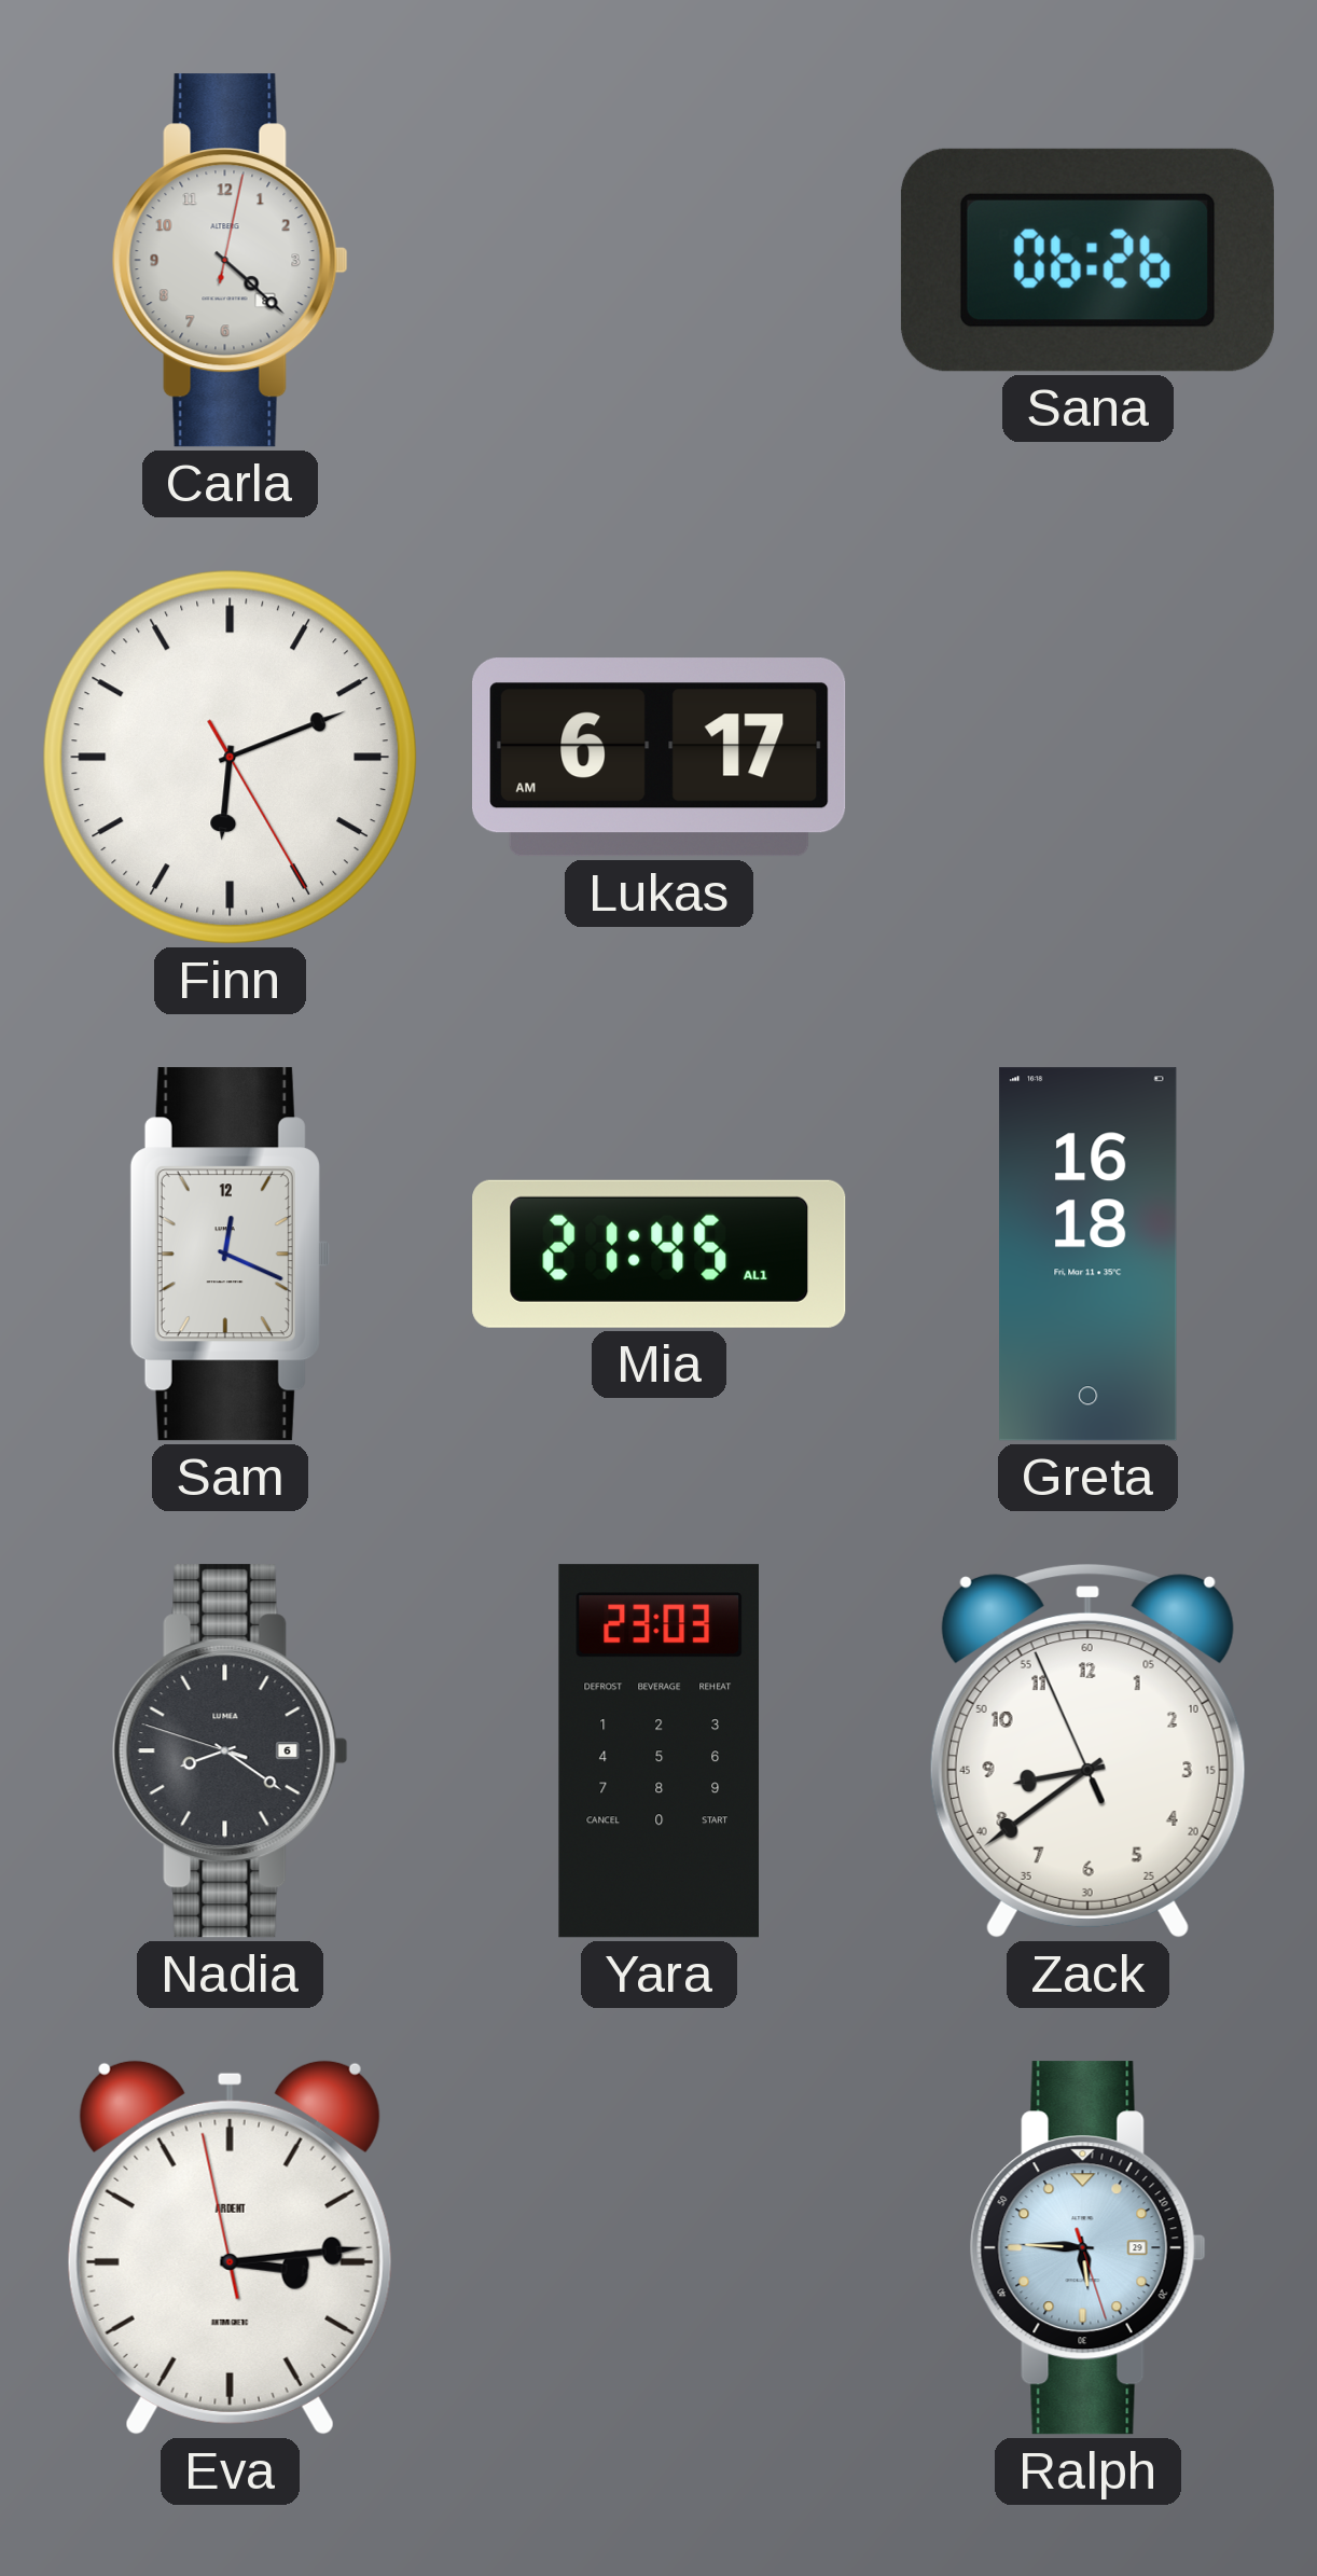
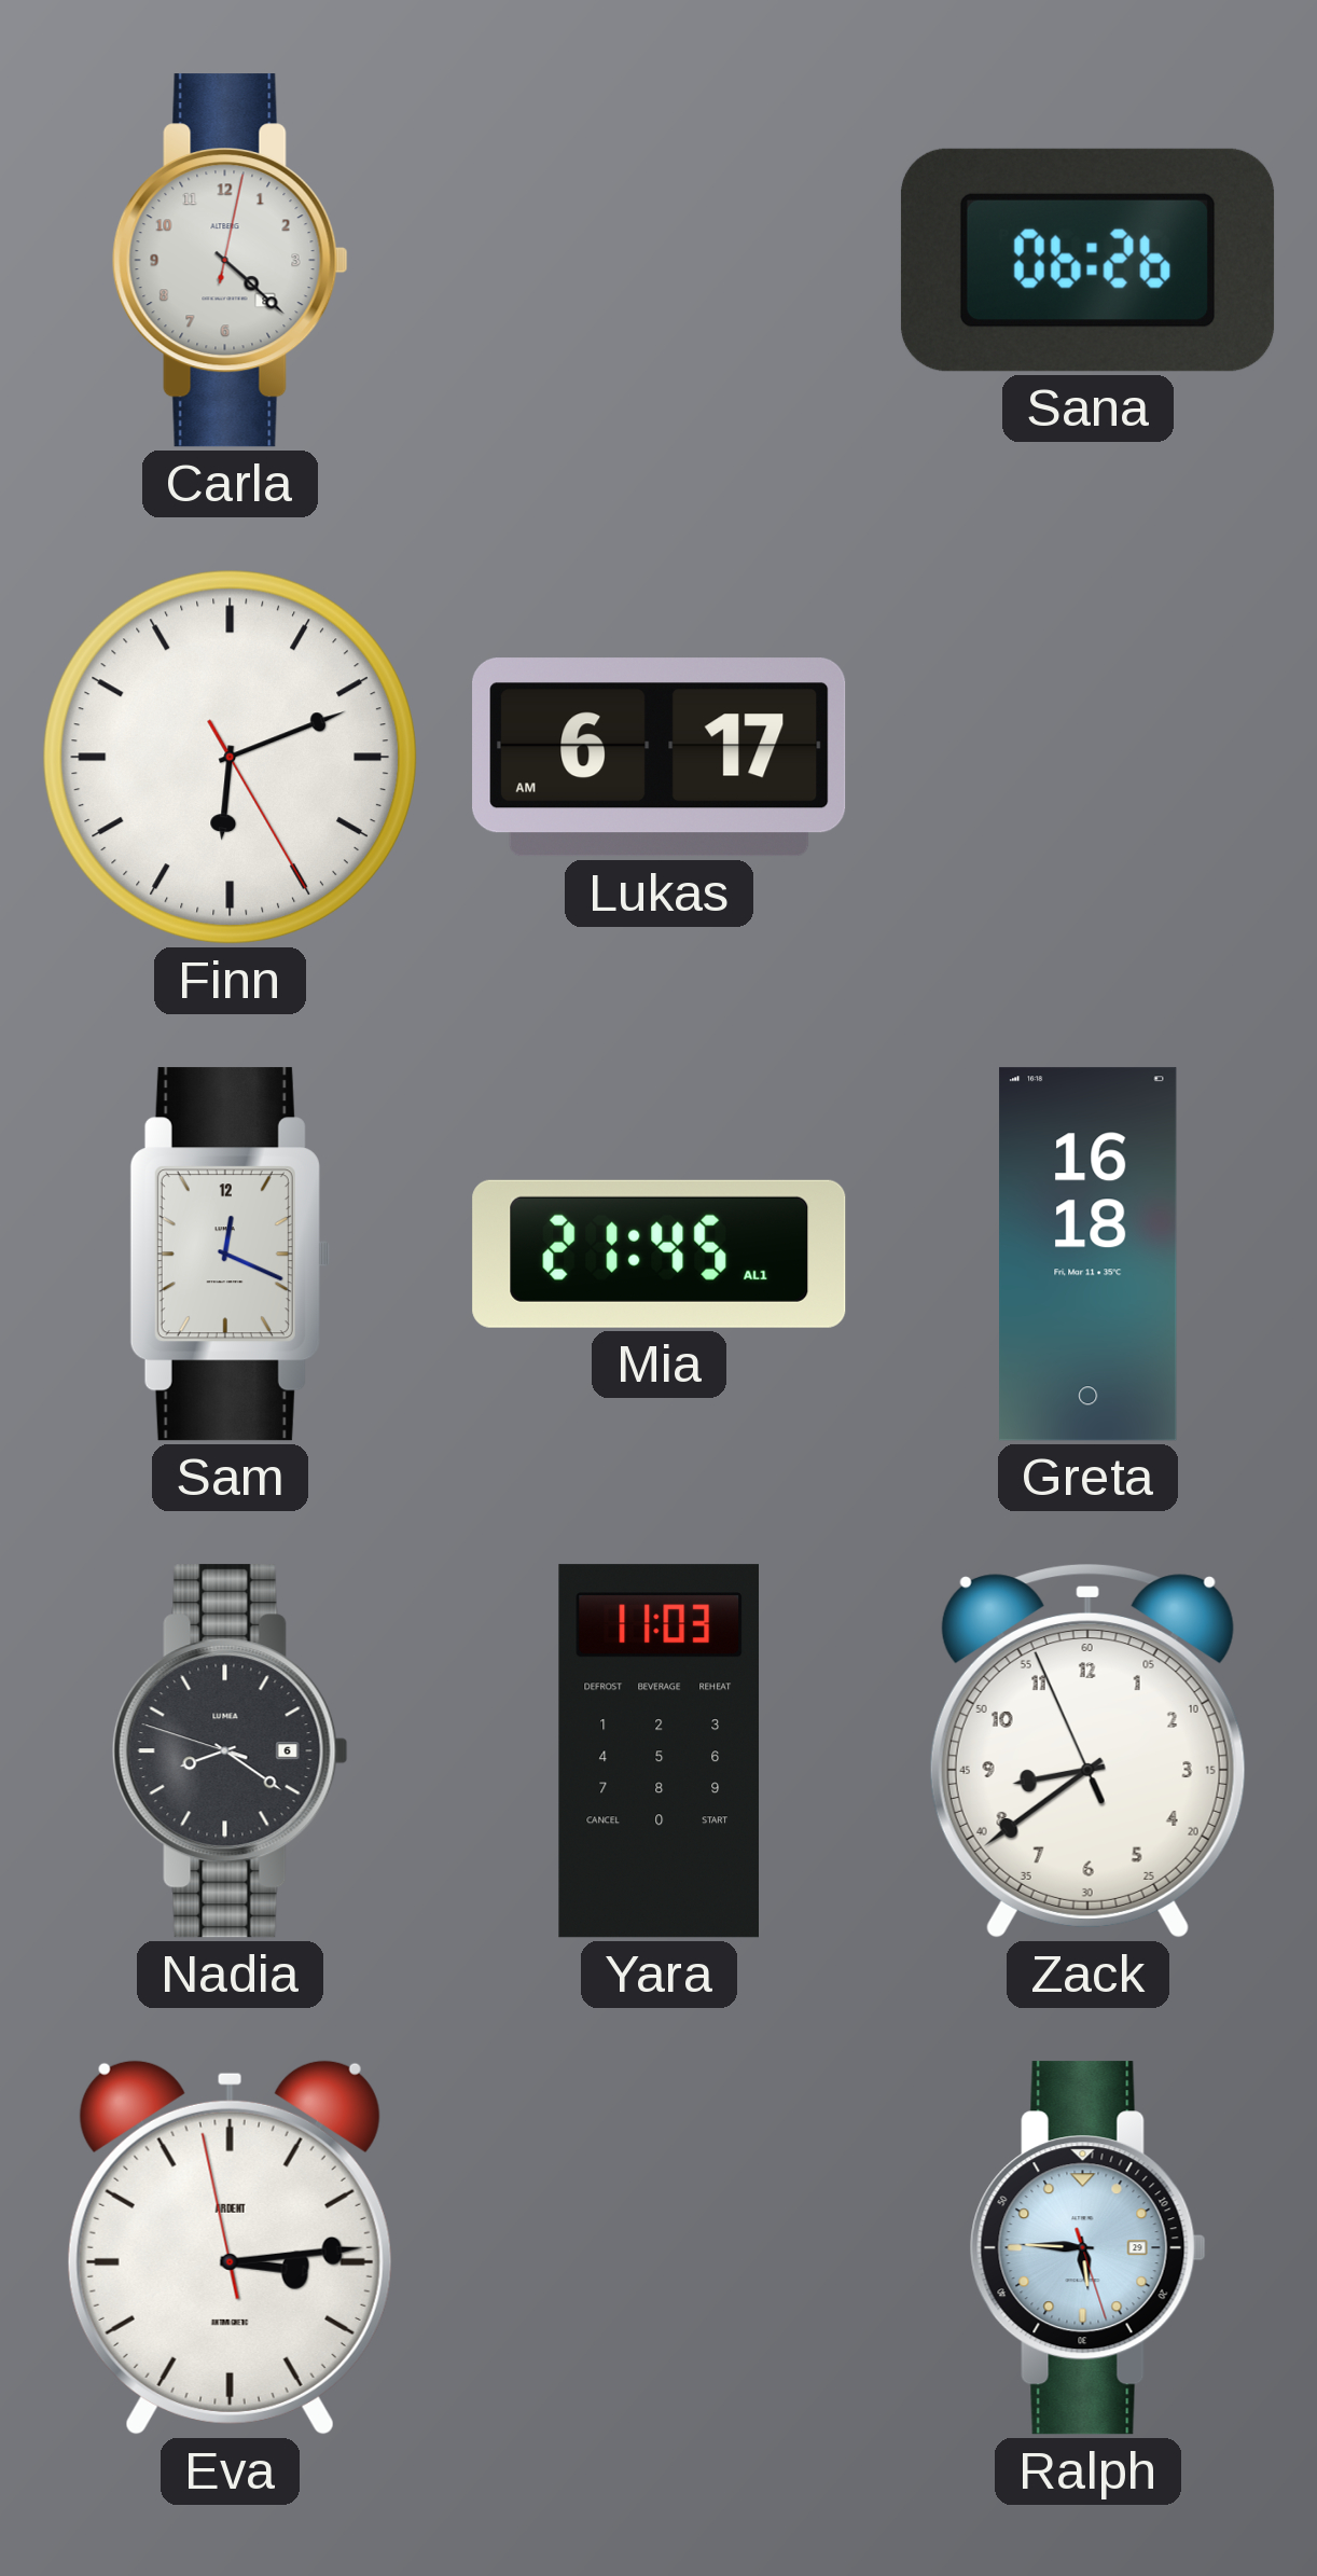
Yara: 23:03 -> 11:03 (658, 1751)
